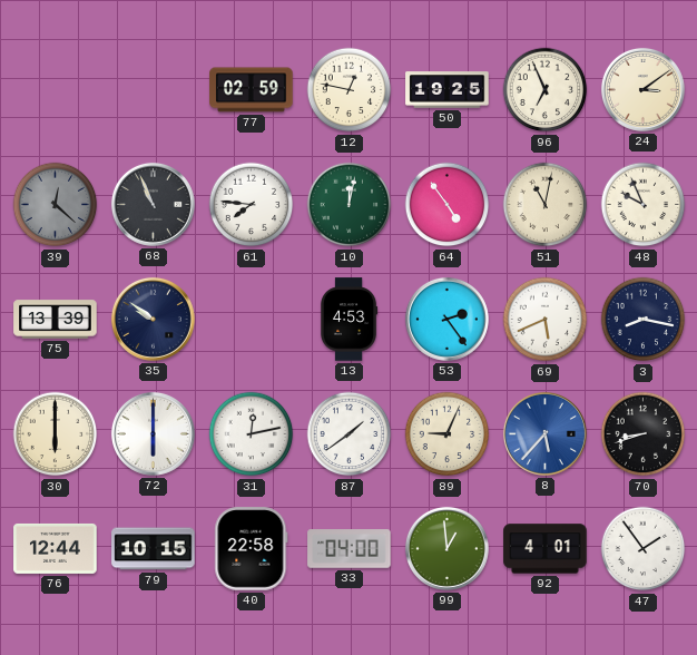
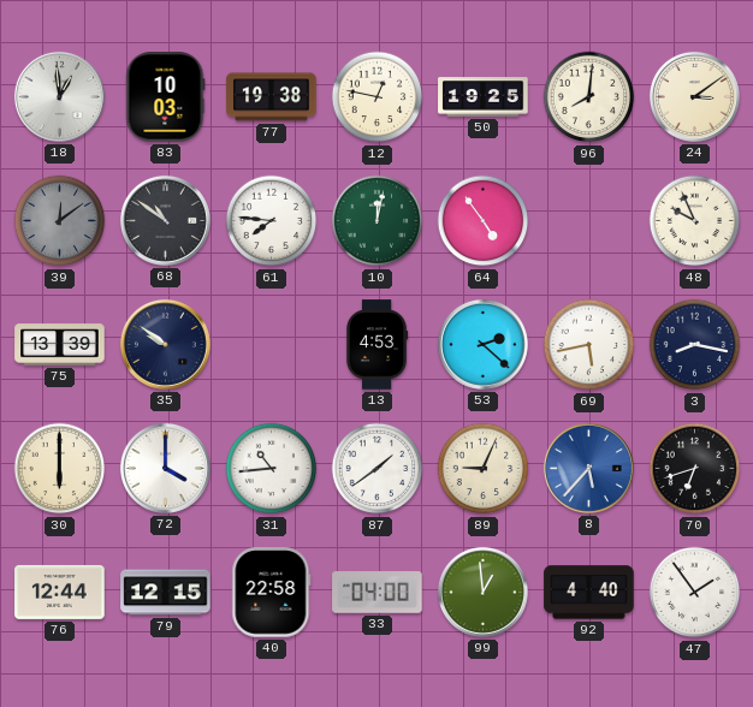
18: none -> 12:59 (59, 96)
83: none -> 10:03 (166, 97)
77: 02:59 -> 19:38 (272, 97)
96: 6:56 -> 8:01 (589, 97)
39: 12:22 -> 12:09 (60, 221)
68: 10:56 -> 10:51 (165, 220)
51: 11:02 -> none (546, 205)
53: 2:24 -> 2:22 (482, 344)
69: 5:41 -> 5:43 (589, 345)
72: 6:00 -> 4:00 (165, 468)
31: 12:13 -> 10:44 (272, 469)
70: 8:42 -> 6:42 (695, 469)
79: 10:15 -> 12:15 (166, 593)
92: 4:01 -> 4:40 (589, 593)
